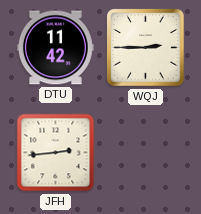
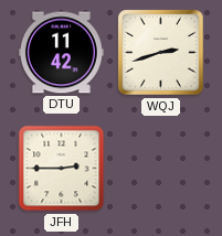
WQJ: 2:45 -> 2:42 (161, 53)
JFH: 2:44 -> 2:45 (62, 169)
